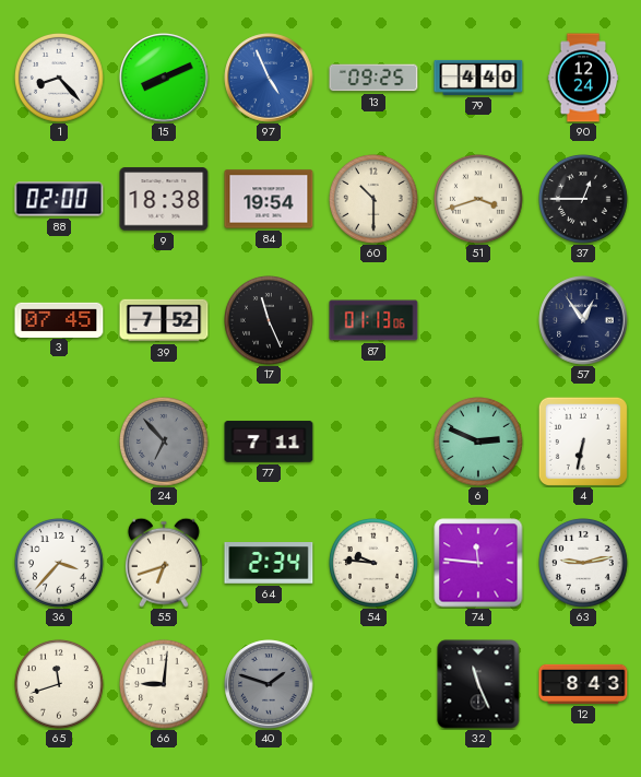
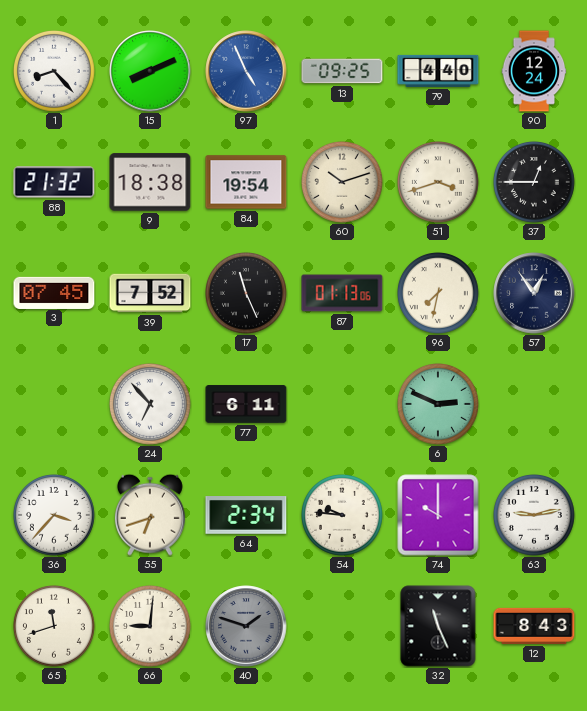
88: 02:00 -> 21:32 (54, 182)
60: 10:30 -> 10:12 (343, 183)
96: none -> 7:32 (439, 294)
24 dial: grey -> white (151, 405)
77: 7:11 -> 6:11 (246, 404)
4: 6:32 -> none (583, 442)
74: 11:46 -> 10:00 (438, 515)
